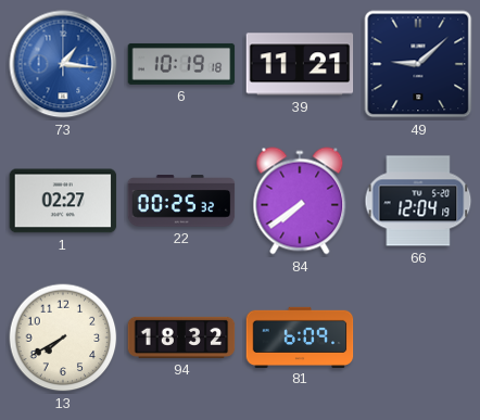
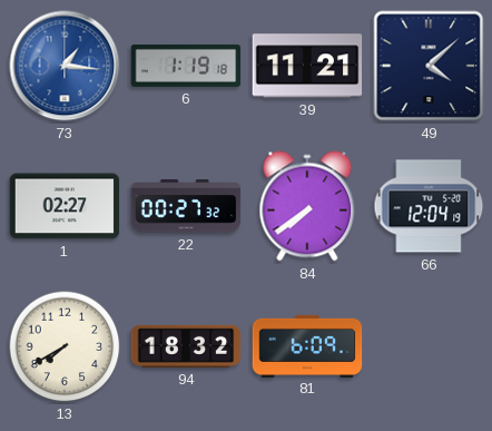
6: 10:19 -> 1:19 (186, 66)
49: 9:08 -> 4:08 (429, 66)
22: 00:25 -> 00:27 (186, 206)
